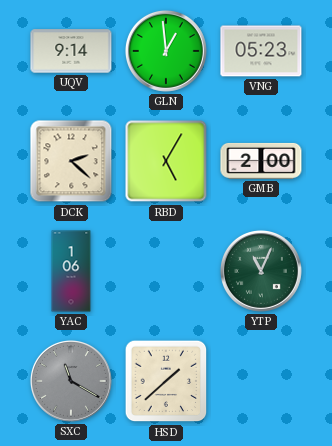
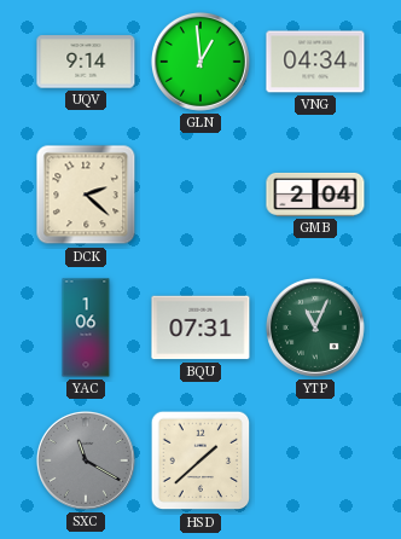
VNG: 05:23 -> 04:34 (315, 62)
RBD: 5:05 -> none (166, 161)
GMB: 2:00 -> 2:04 (315, 195)
BQU: none -> 07:31 (200, 328)
